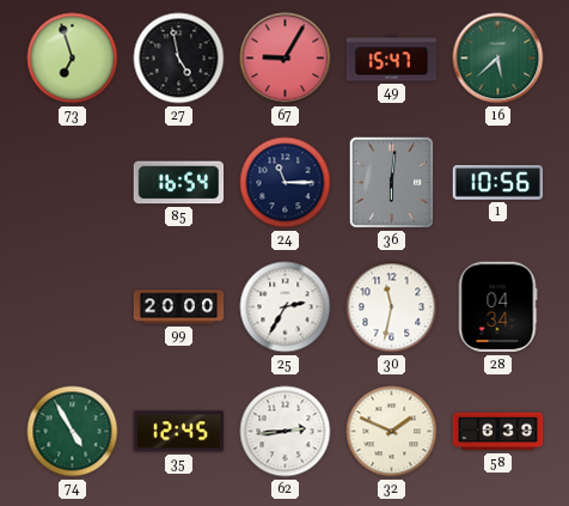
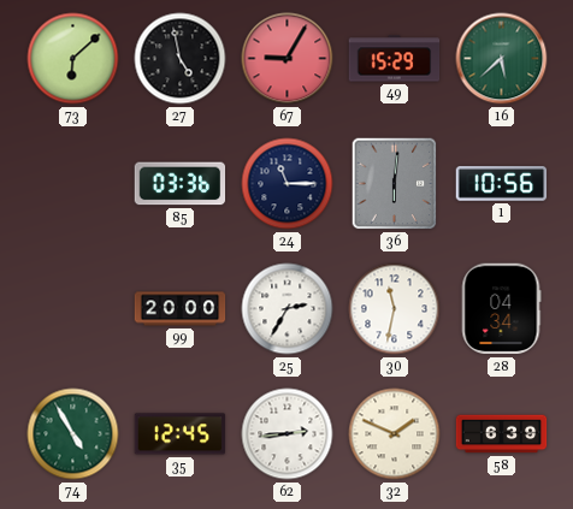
73: 6:57 -> 6:08 (73, 59)
49: 15:47 -> 15:29 (395, 59)
85: 16:54 -> 03:36 (181, 184)
